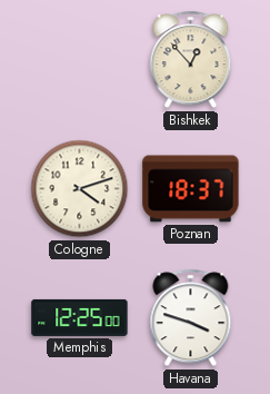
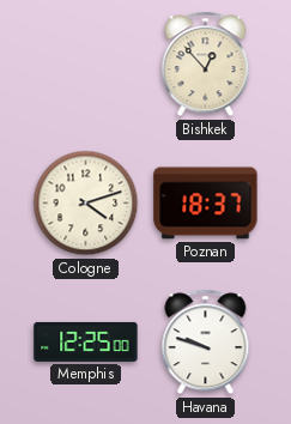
Havana: 3:48 -> 9:48 (206, 343)
